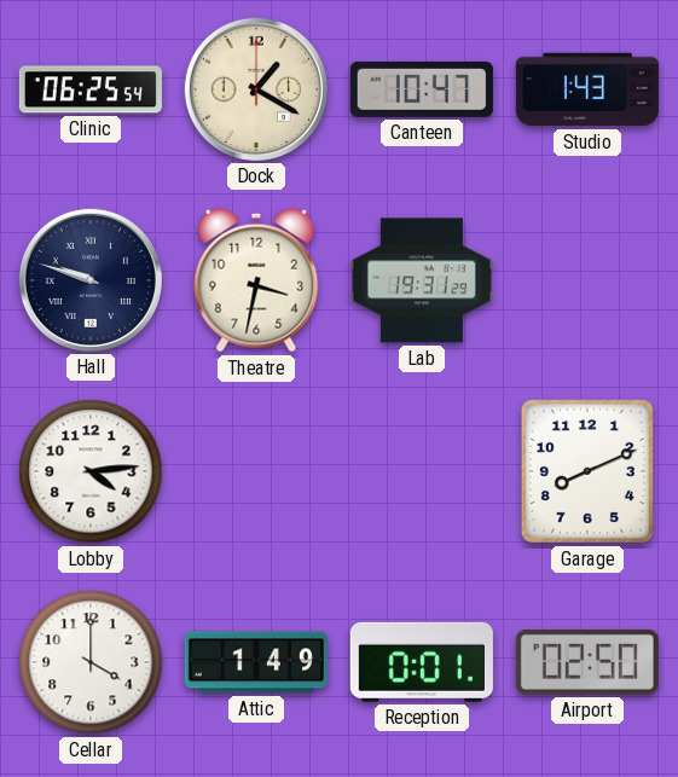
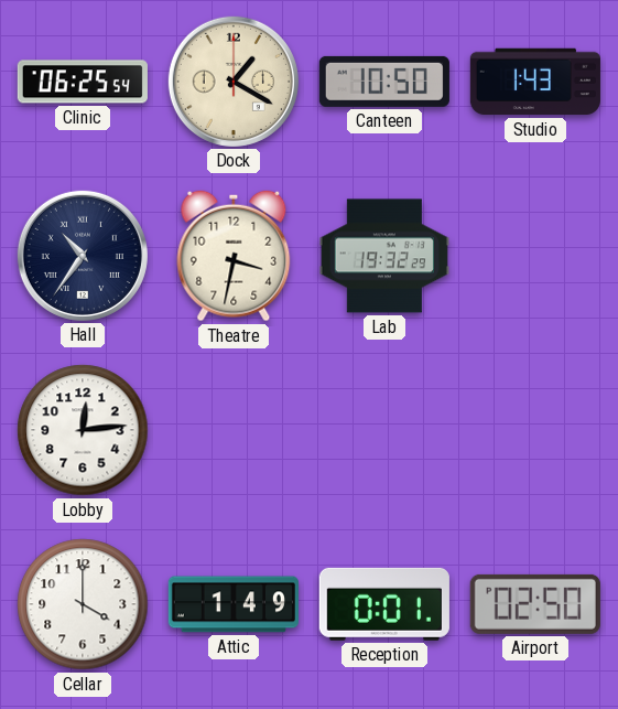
Canteen: 10:47 -> 10:50 (384, 82)
Hall: 9:48 -> 10:36 (83, 256)
Lab: 19:31 -> 19:32 (384, 256)
Lobby: 4:14 -> 12:14 (83, 430)
Garage: 8:11 -> none (587, 471)
